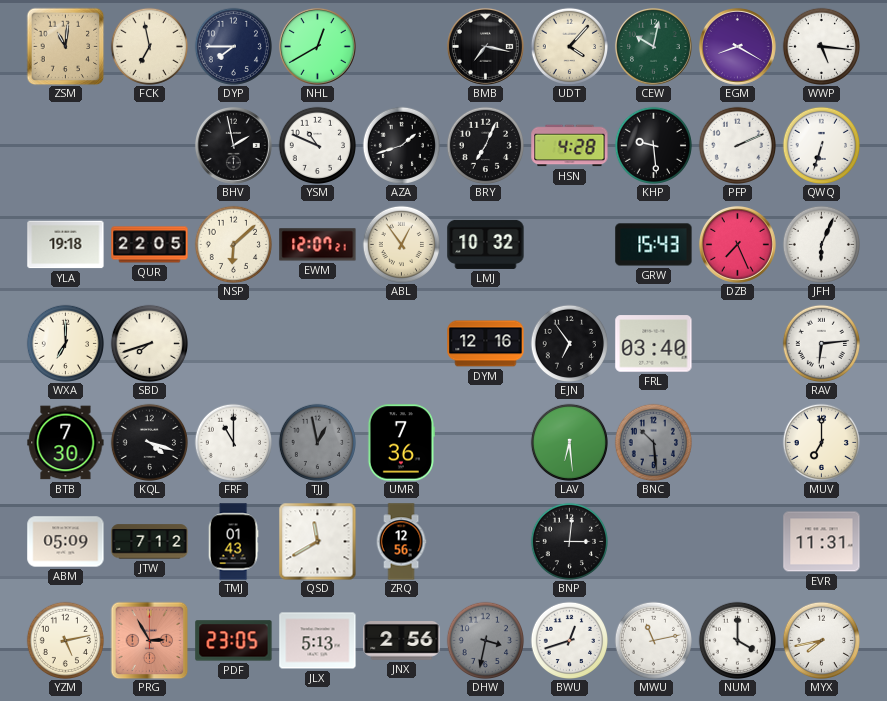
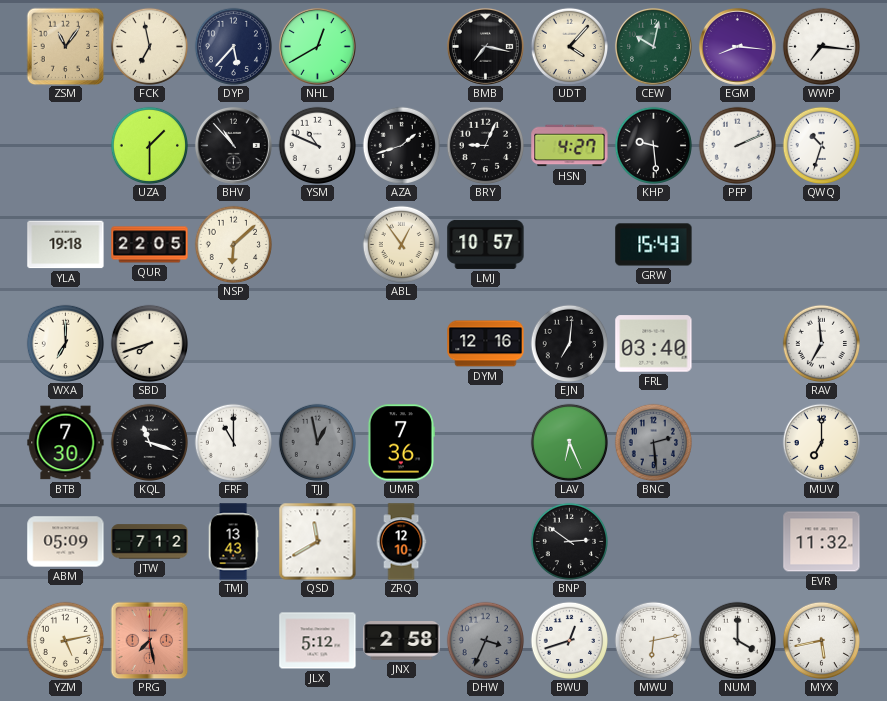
ZSM: 11:01 -> 11:06 (65, 46)
DYP: 7:45 -> 5:37 (233, 46)
EGM: 8:20 -> 8:16 (737, 46)
WWP: 5:16 -> 7:16 (821, 46)
UZA: none -> 1:30 (149, 145)
BHV: 1:58 -> 10:53 (233, 145)
BRY: 7:04 -> 9:04 (485, 145)
HSN: 4:28 -> 4:27 (570, 146)
QWQ: 6:33 -> 10:33 (821, 145)
EWM: 12:07 -> none (318, 245)
LMJ: 10:32 -> 10:57 (486, 244)
DZB: 7:26 -> none (737, 244)
JFH: 6:04 -> none (821, 244)
EJN: 6:54 -> 7:01 (569, 343)
RAV: 6:14 -> 6:59 (821, 343)
KQL: 4:18 -> 11:18 (149, 442)
LAV: 6:29 -> 6:26 (569, 442)
BNC: 10:29 -> 2:29 (653, 442)
TMJ: 01:43 -> 13:43 (233, 542)
ZRQ: 12:56 -> 12:10 (401, 542)
BNP: 3:01 -> 2:51 (569, 541)
EVR: 11:31 -> 11:32 (822, 542)
PRG: 2:55 -> 7:28 (149, 640)
PDF: 23:05 -> none (234, 641)
JLX: 5:13 -> 5:12 (318, 641)
JNX: 2:56 -> 2:58 (402, 641)
DHW: 3:32 -> 3:34 (485, 640)
MWU: 11:13 -> 6:13 (653, 640)
MYX: 7:43 -> 5:43 (821, 640)
